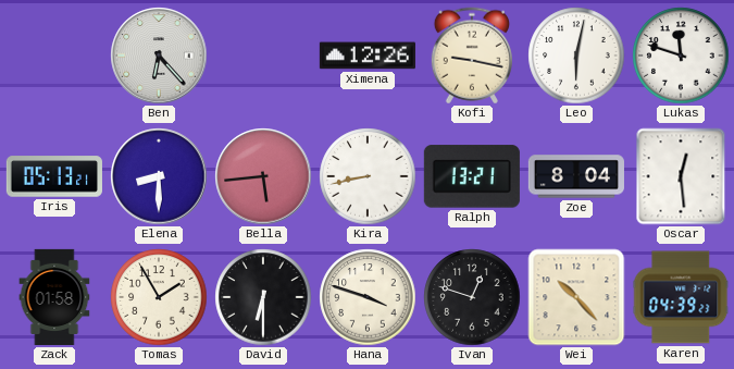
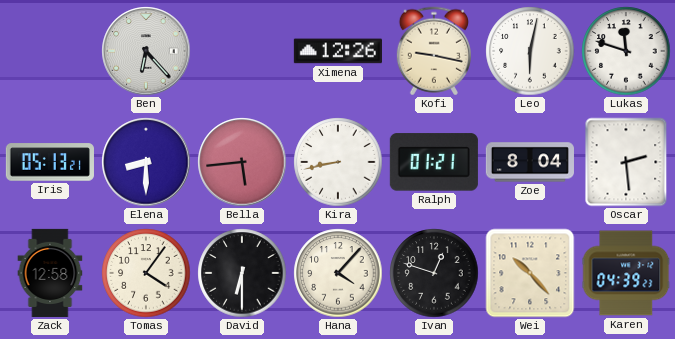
Ralph: 13:21 -> 01:21 (434, 162)
Oscar: 12:29 -> 2:29 (626, 162)
Zack: 01:58 -> 12:58 (50, 273)
Tomas: 1:55 -> 4:06 (146, 273)
Hana: 3:48 -> 4:07 (338, 273)
